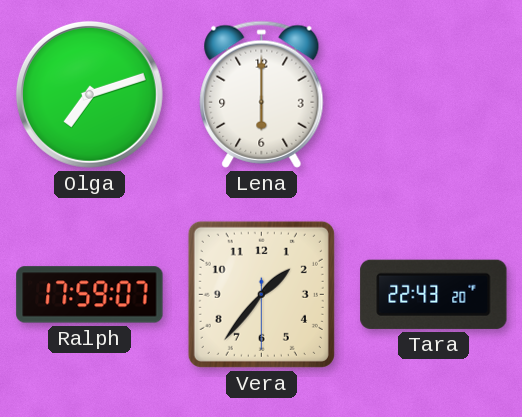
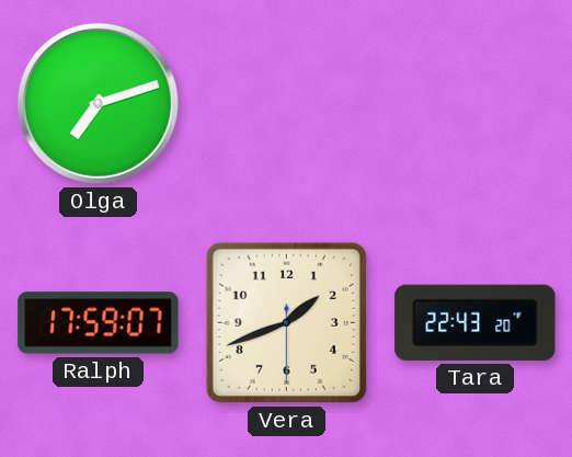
Lena: 6:00 -> none (262, 94)
Vera: 1:36 -> 1:41 (286, 322)
